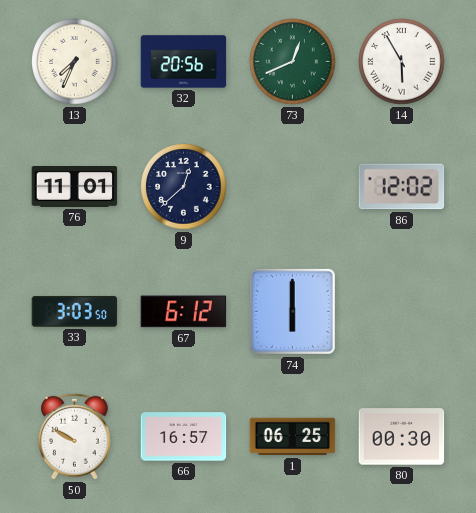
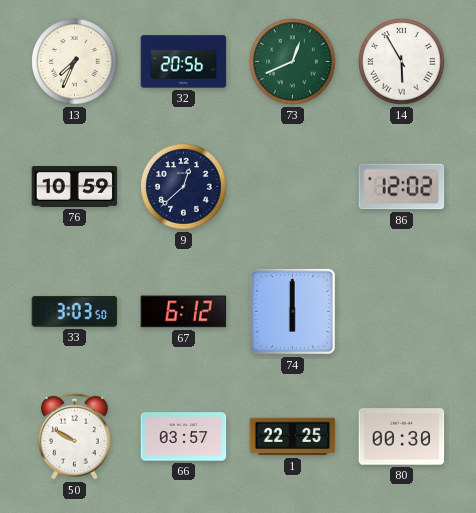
76: 11:01 -> 10:59 (75, 187)
66: 16:57 -> 03:57 (184, 437)
1: 06:25 -> 22:25 (293, 437)
